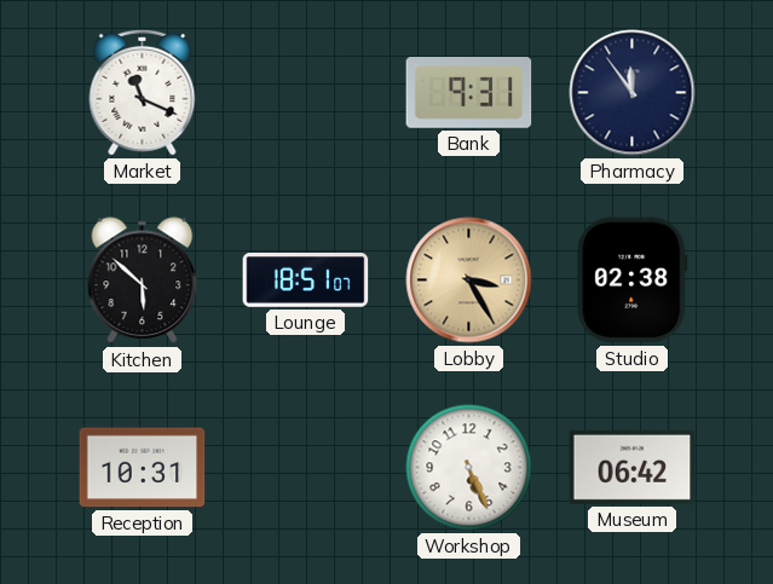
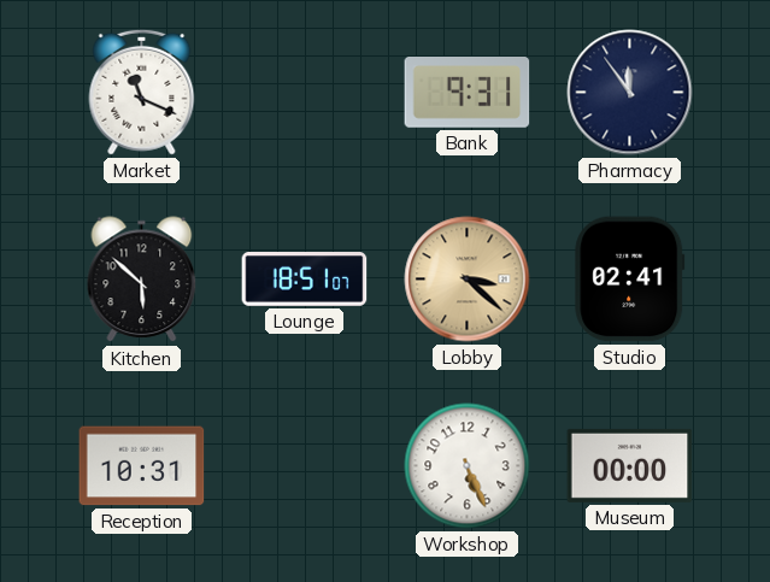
Lobby: 3:25 -> 3:22 (468, 280)
Studio: 02:38 -> 02:41 (630, 280)
Museum: 06:42 -> 00:00 (630, 465)
